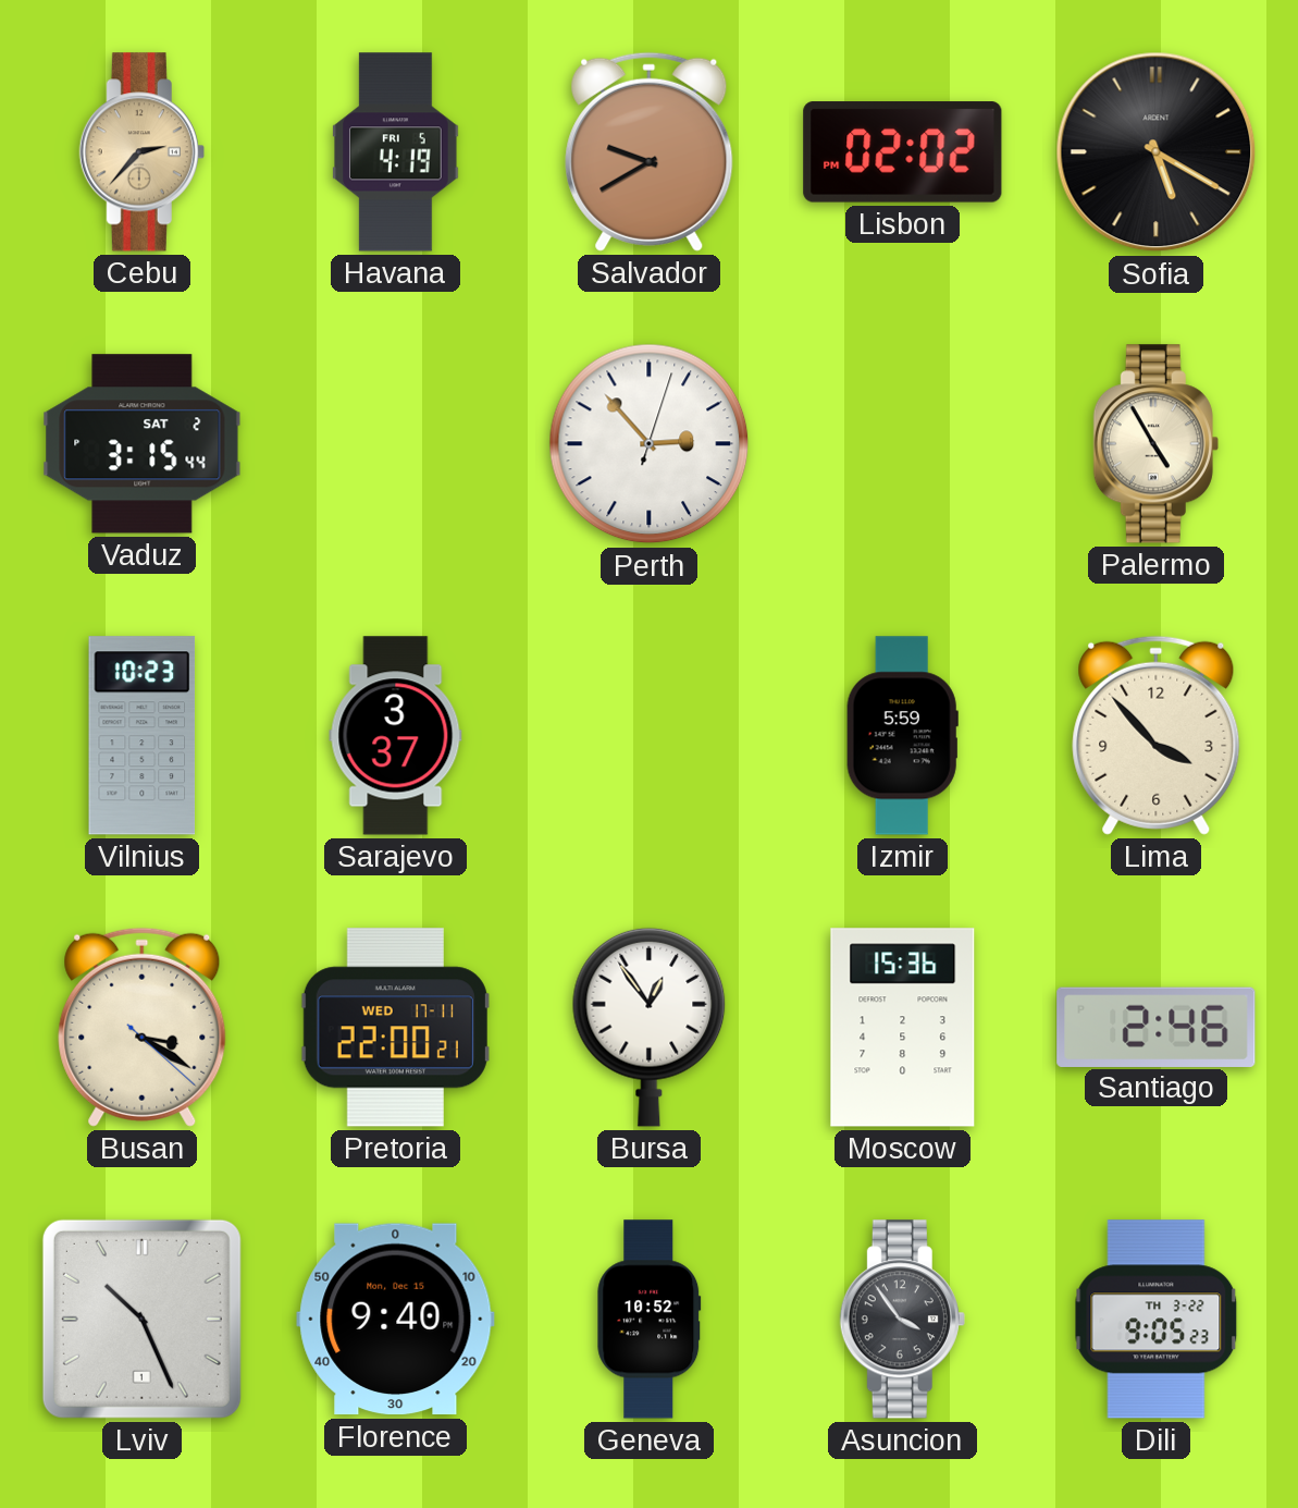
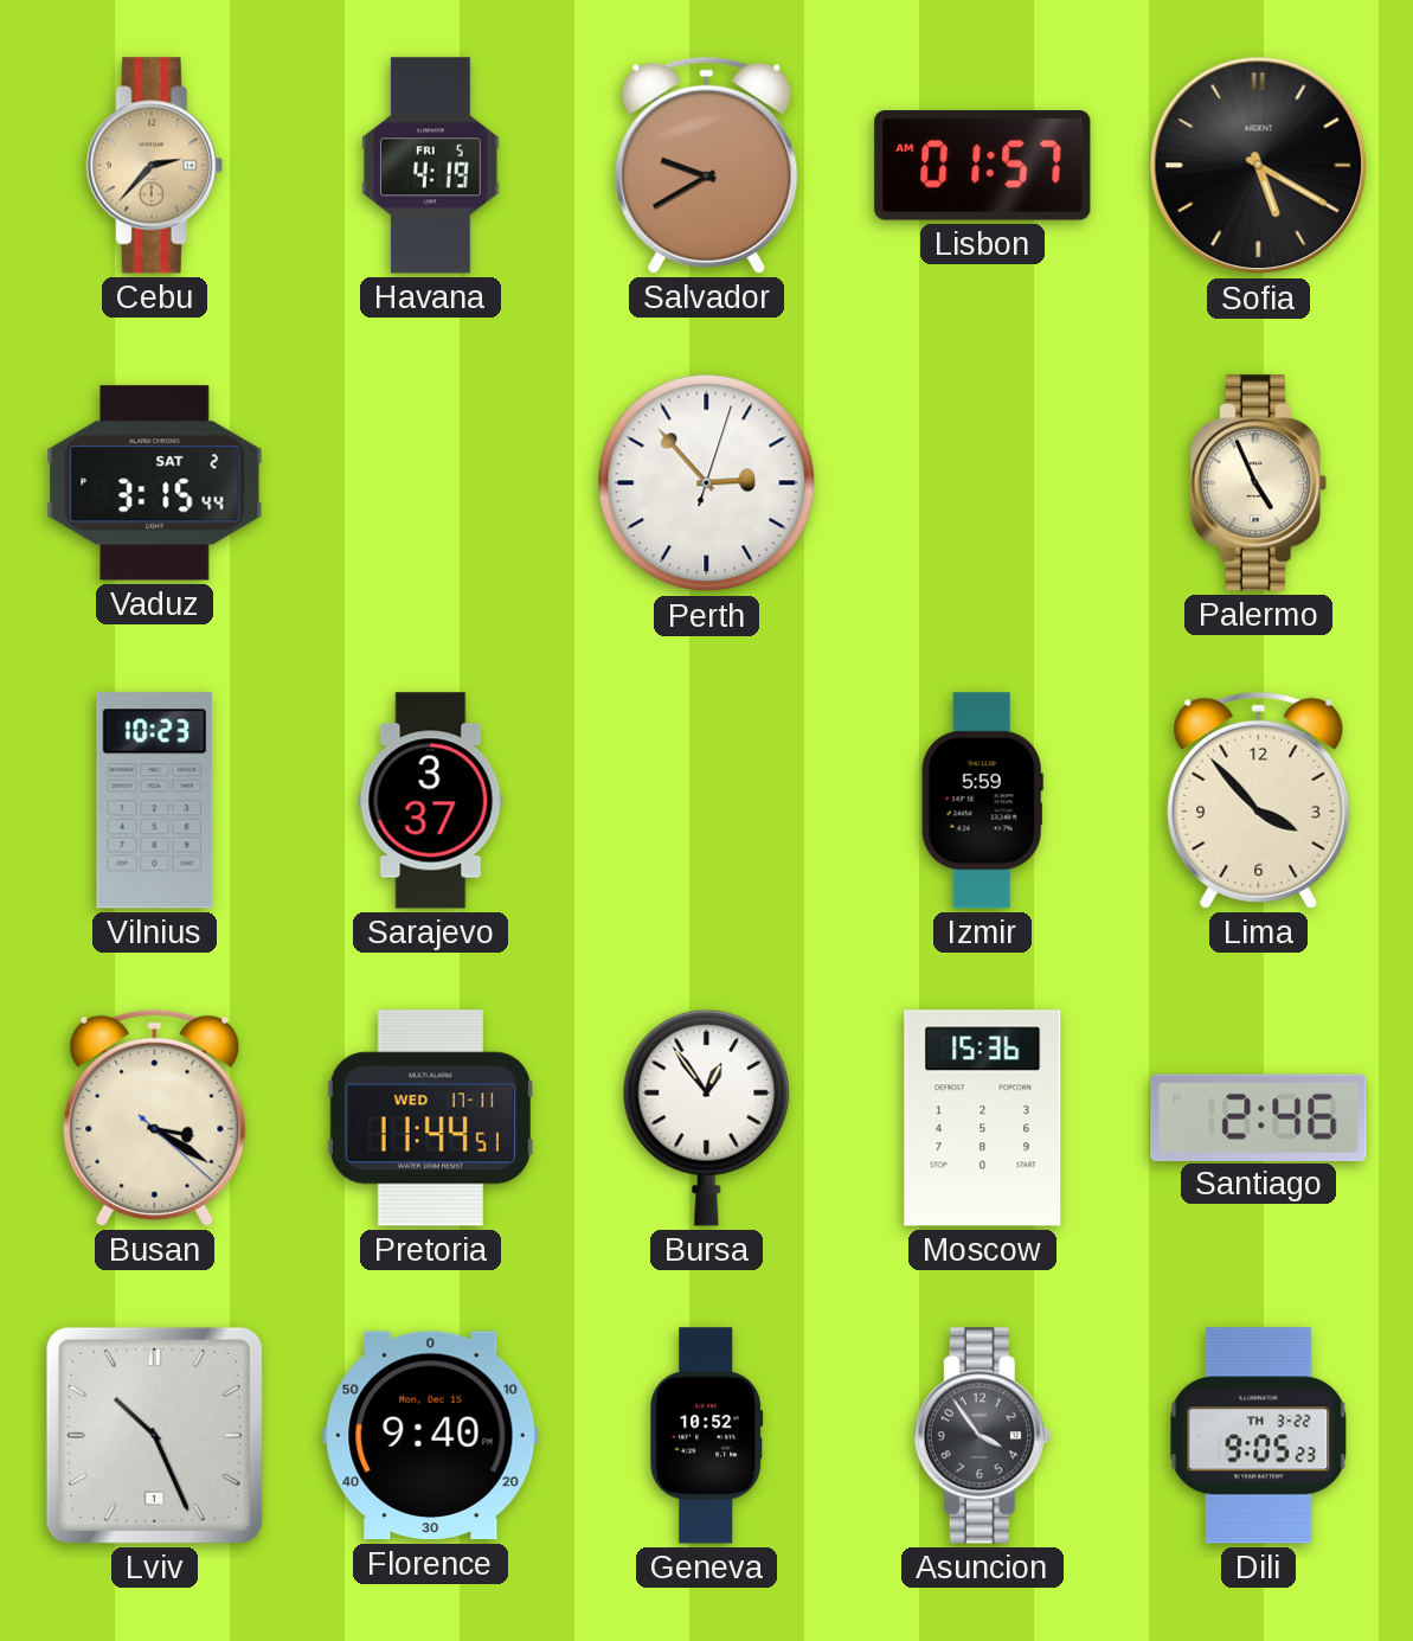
Lisbon: 02:02 -> 01:57 (983, 166)
Palermo: 4:55 -> 4:56 (1258, 483)
Pretoria: 22:00 -> 11:44 (430, 1118)
